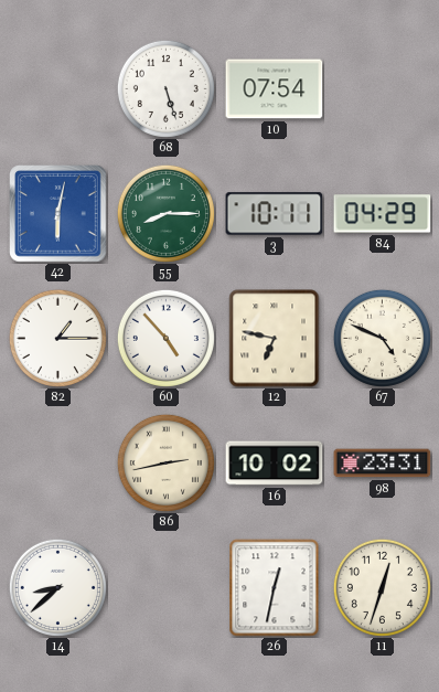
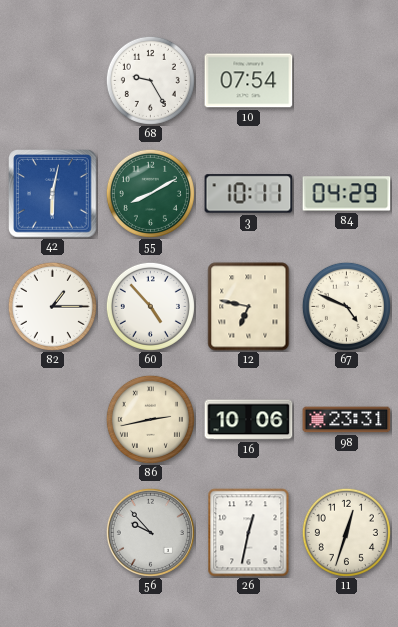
68: 5:27 -> 9:25 (150, 80)
55: 8:15 -> 8:10 (150, 193)
16: 10:02 -> 10:06 (249, 420)
14: 8:38 -> none (57, 587)
56: none -> 9:53 (150, 532)
